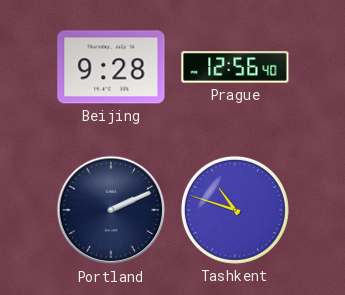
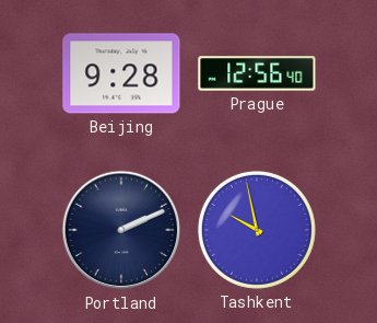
Tashkent: 10:48 -> 9:58 (257, 230)
